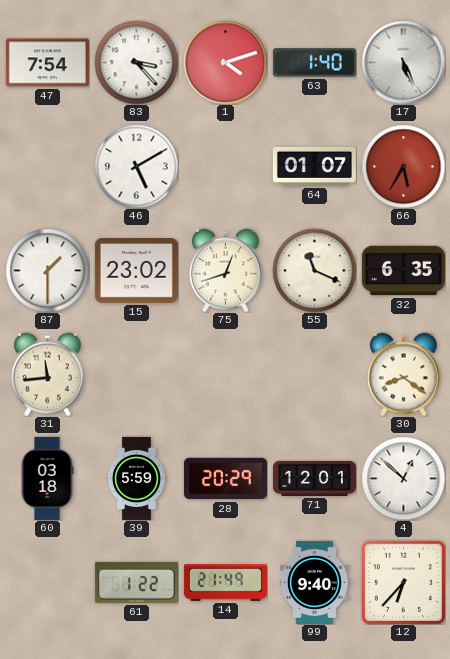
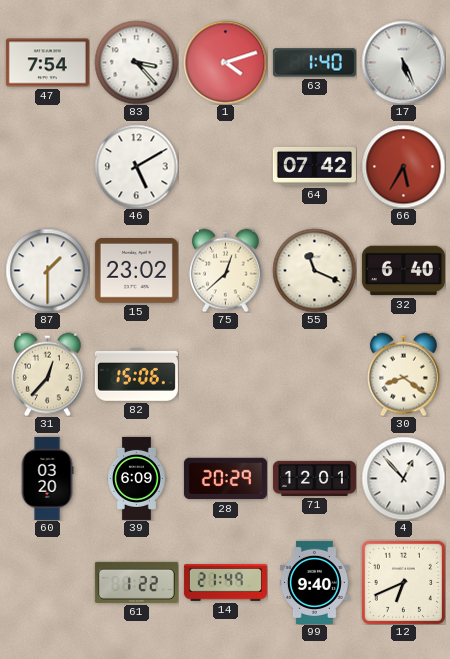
64: 01:07 -> 07:42 (314, 166)
75: 12:42 -> 12:38 (226, 270)
32: 6:35 -> 6:40 (403, 271)
31: 11:44 -> 12:37 (48, 374)
82: none -> 15:06 (136, 375)
60: 03:18 -> 03:20 (47, 478)
39: 5:59 -> 6:09 (136, 478)
4: 12:52 -> 12:53 (403, 478)
12: 6:37 -> 6:41 (403, 582)
